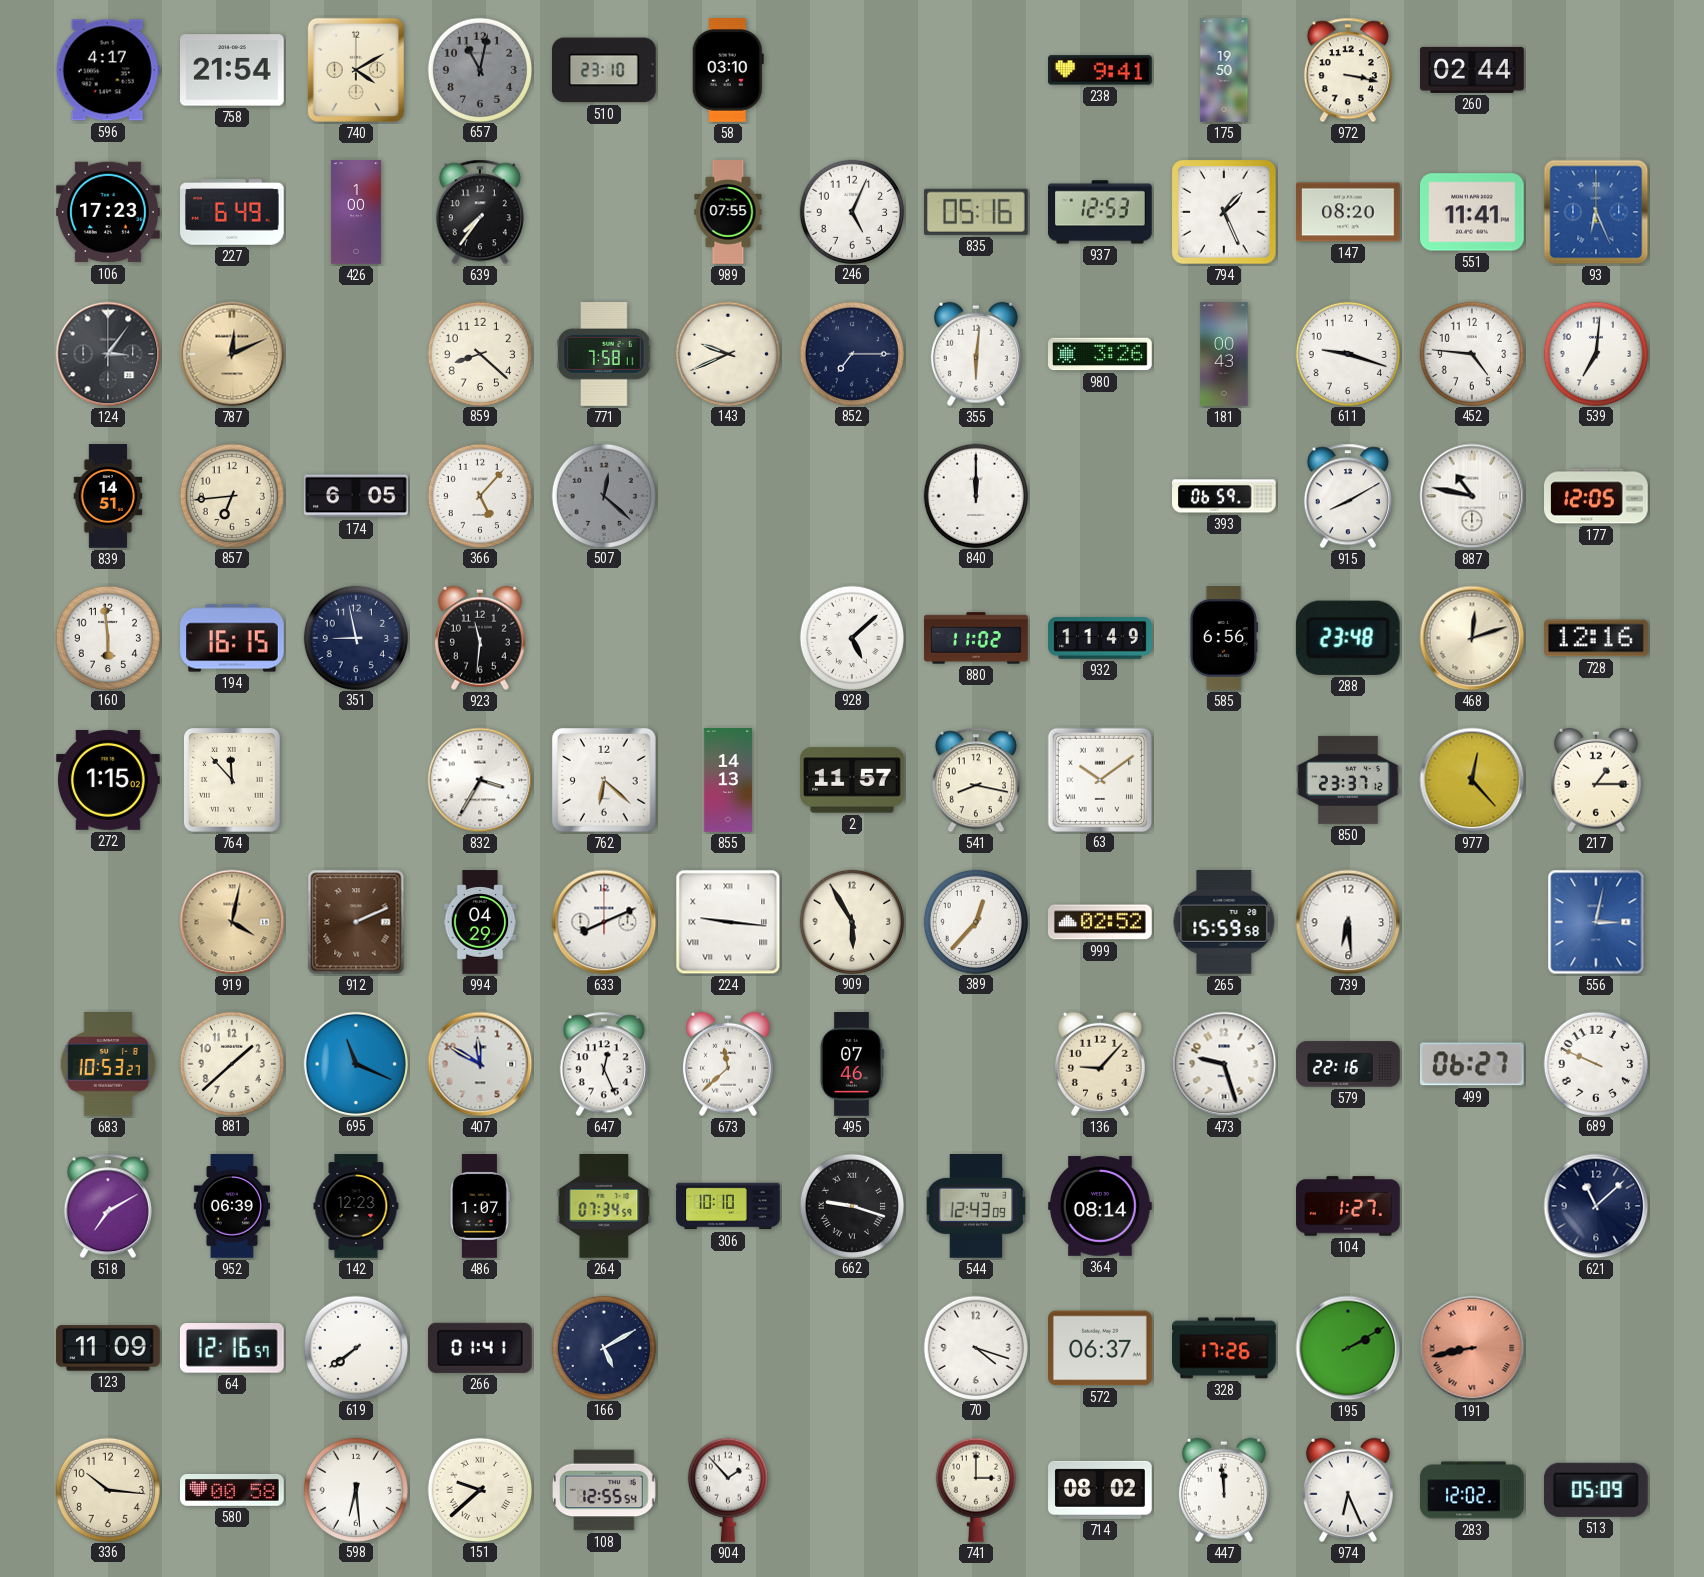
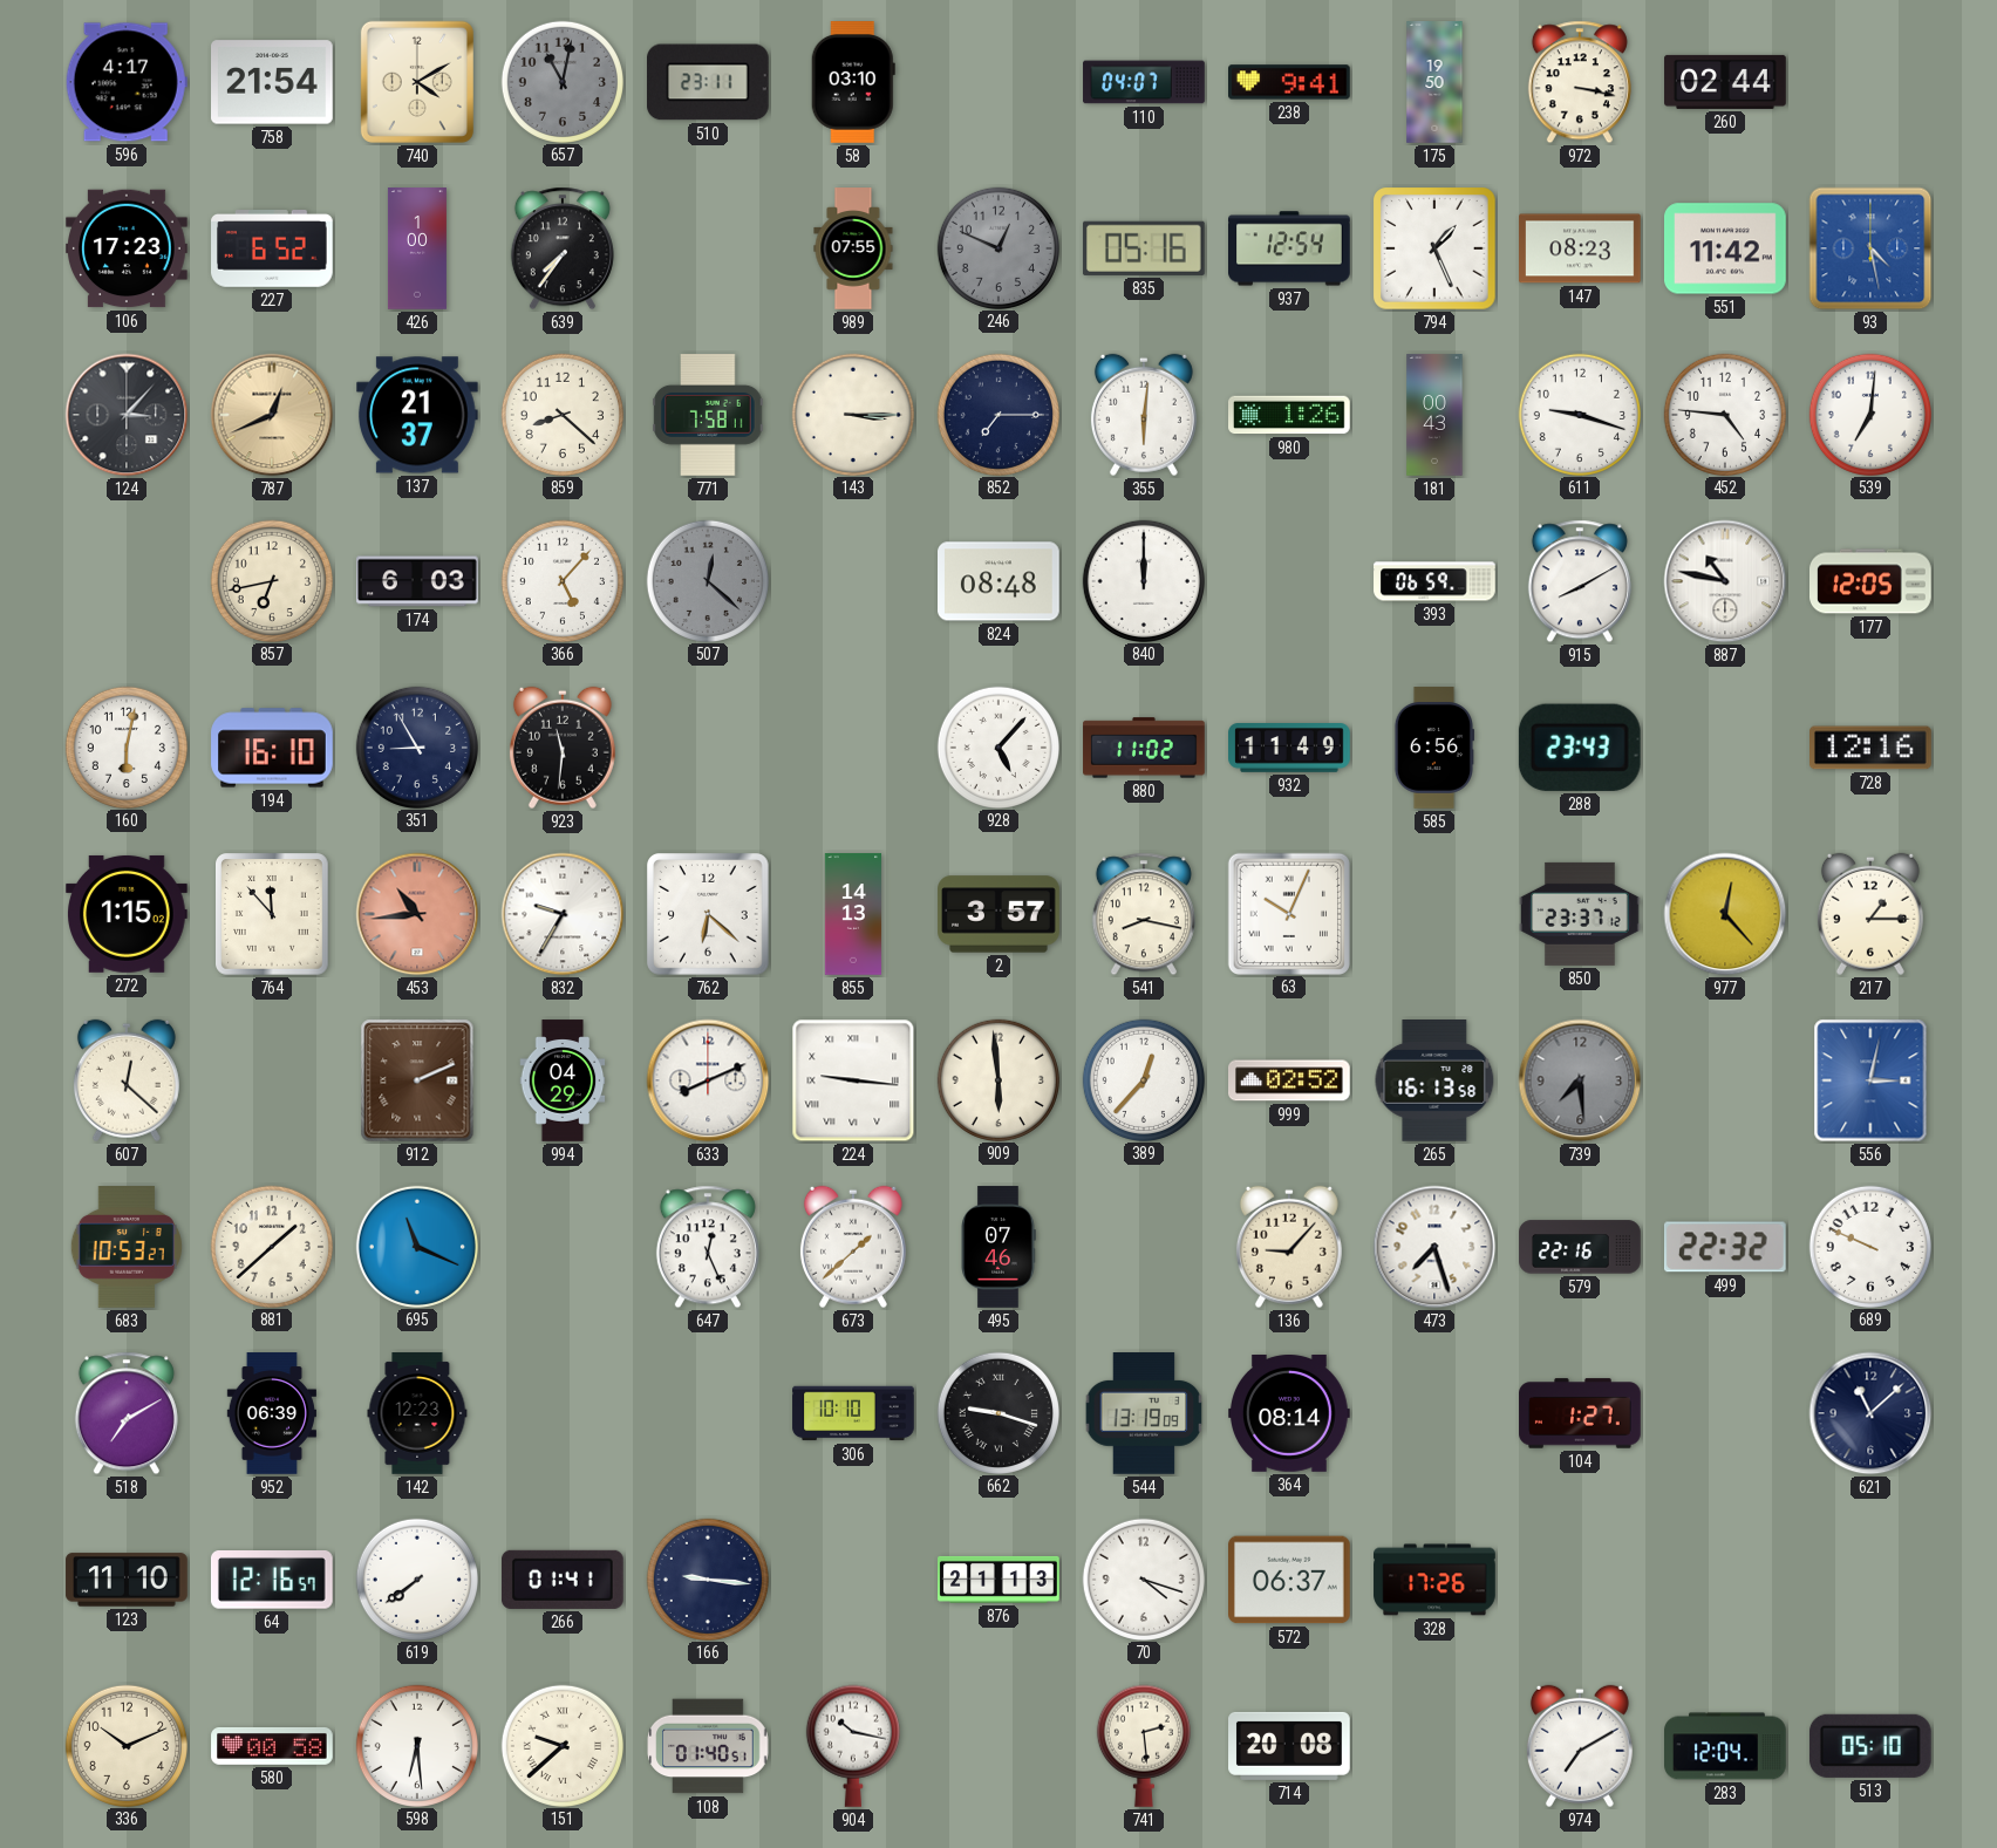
510: 23:10 -> 23:11 (709, 82)
110: none -> 04:07 (1144, 82)
227: 6:49 -> 6:52 (273, 250)
246: 5:04 -> 12:49 (997, 247)
246 dial: white -> grey (997, 247)
937: 12:53 -> 12:54 (1290, 248)
147: 08:20 -> 08:23 (1580, 248)
551: 11:41 -> 11:42 (1726, 248)
93: 6:26 -> 4:28 (1870, 248)
124: 3:06 -> 3:07 (127, 415)
787: 12:11 -> 12:41 (272, 415)
137: none -> 21:37 (418, 415)
143: 9:41 -> 3:15 (852, 414)
980: 3:26 -> 1:26 (1289, 415)
839: 14:51 -> none (108, 496)
857: 6:44 -> 6:43 (271, 580)
174: 6:05 -> 6:03 (417, 581)
824: none -> 08:48 (1000, 581)
160: 5:59 -> 6:02 (125, 746)
194: 16:15 -> 16:10 (272, 748)
351: 8:58 -> 8:55 (416, 746)
928: 5:08 -> 5:07 (997, 746)
288: 23:48 -> 23:43 (1580, 748)
468: 12:12 -> none (1472, 638)
453: none -> 10:44 (417, 914)
832: 3:35 -> 9:35 (563, 914)
2: 11:57 -> 3:57 (998, 914)
63: 10:09 -> 10:04 (1288, 913)
607: none -> 12:22 (127, 1080)
919: 4:02 -> none (232, 922)
909: 5:55 -> 5:59 (997, 1079)
265: 15:59 -> 16:13 (1434, 1082)
739: 6:29 -> 7:29 (1580, 1080)
739 dial: white -> grey (1580, 1080)
407: 11:50 -> none (480, 1064)
673: 11:38 -> 1:38 (853, 1247)
473: 9:27 -> 7:27 (1434, 1247)
499: 06:27 -> 22:32 (1726, 1247)
486: 1:07 -> none (479, 1206)
264: 07:34 -> none (604, 1207)
544: 12:43 -> 13:19 (1144, 1414)
123: 11:09 -> 11:10 (127, 1580)
166: 5:10 -> 9:16 (707, 1578)
876: none -> 21:13 (998, 1580)
195: 2:10 -> none (1348, 1348)
191: 8:43 -> none (1472, 1348)
336: 10:16 -> 10:11 (125, 1745)
108: 12:55 -> 01:40 (708, 1746)
904: 1:53 -> 10:17 (853, 1746)
741: 3:00 -> 2:29 (1144, 1746)
714: 08:02 -> 20:08 (1289, 1746)
447: 11:59 -> none (1224, 1490)
974: 6:26 -> 7:10 (1580, 1746)
283: 12:02 -> 12:04 (1725, 1746)
513: 05:09 -> 05:10 (1870, 1746)
